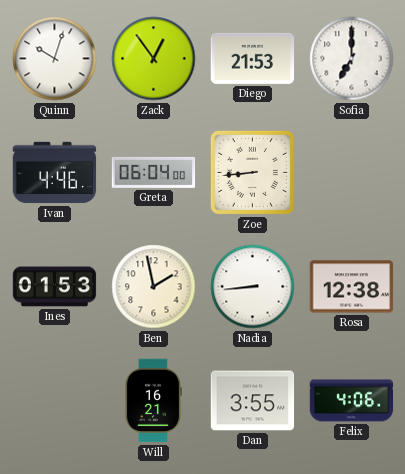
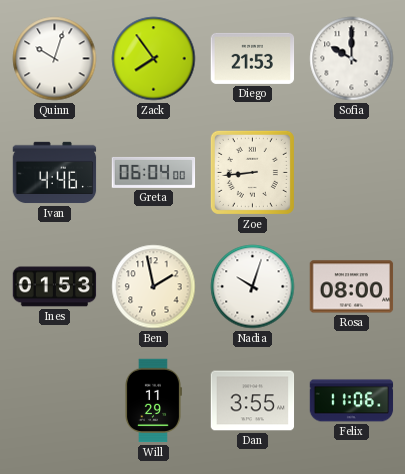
Zack: 12:54 -> 7:54 (154, 59)
Sofia: 7:00 -> 10:00 (352, 59)
Nadia: 8:44 -> 10:03 (253, 287)
Rosa: 12:38 -> 08:00 (352, 287)
Will: 16:21 -> 11:29 (153, 401)
Felix: 4:06 -> 11:06 (352, 401)
